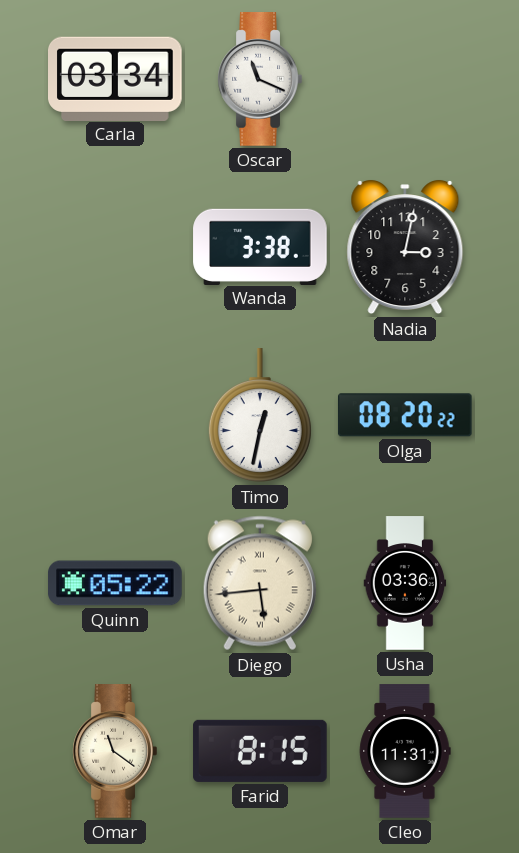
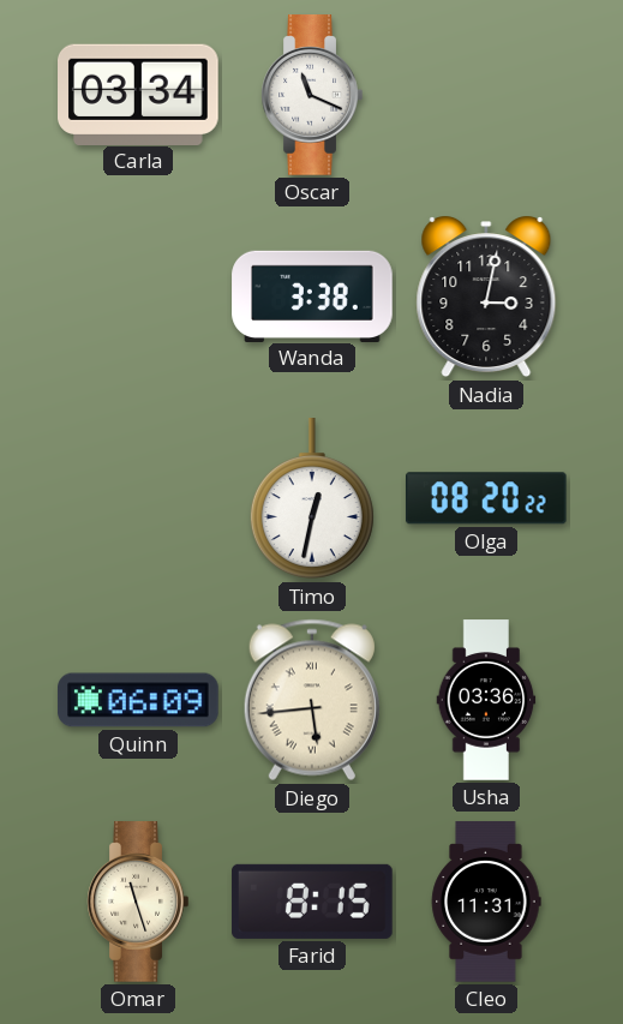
Quinn: 05:22 -> 06:09 (138, 700)
Omar: 11:21 -> 11:27 (138, 902)
